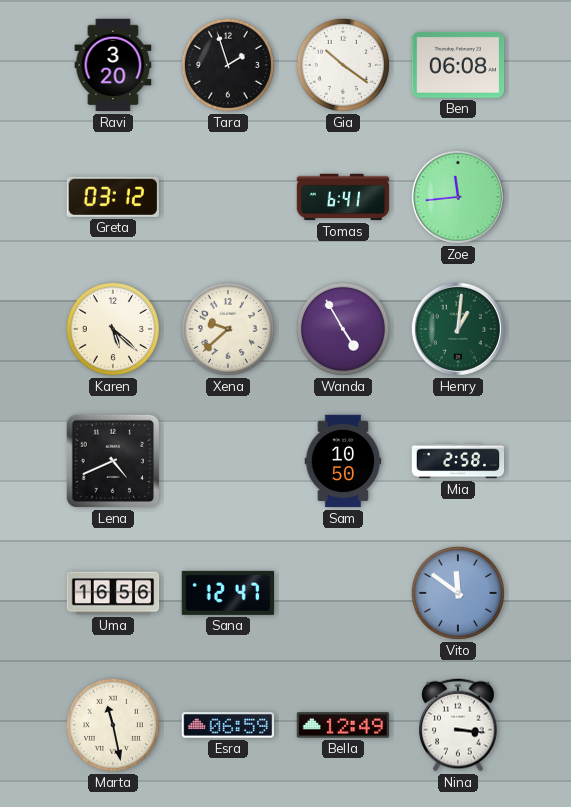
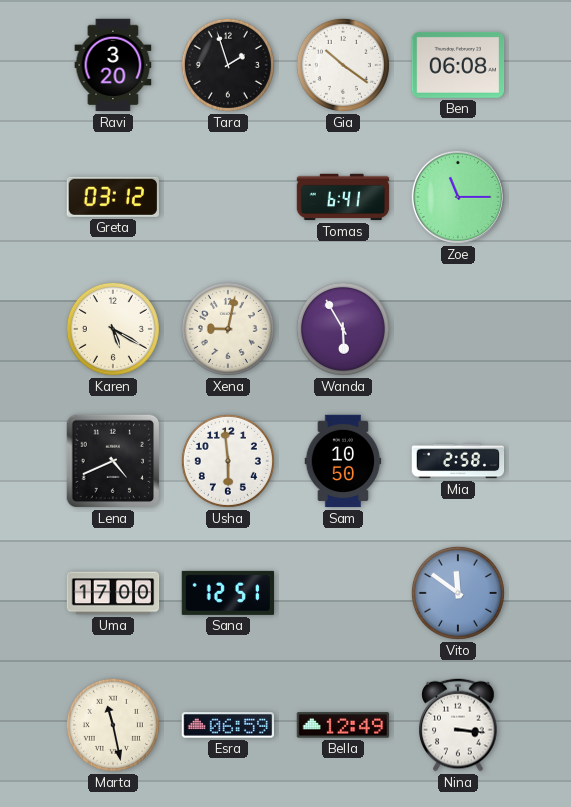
Zoe: 11:44 -> 11:15 (458, 197)
Karen: 5:22 -> 5:20 (113, 329)
Xena: 9:38 -> 9:02 (228, 329)
Wanda: 4:55 -> 5:55 (343, 329)
Henry: 1:01 -> none (458, 329)
Usha: none -> 5:59 (228, 461)
Uma: 16:56 -> 17:00 (113, 593)
Sana: 12:47 -> 12:51 (228, 593)
